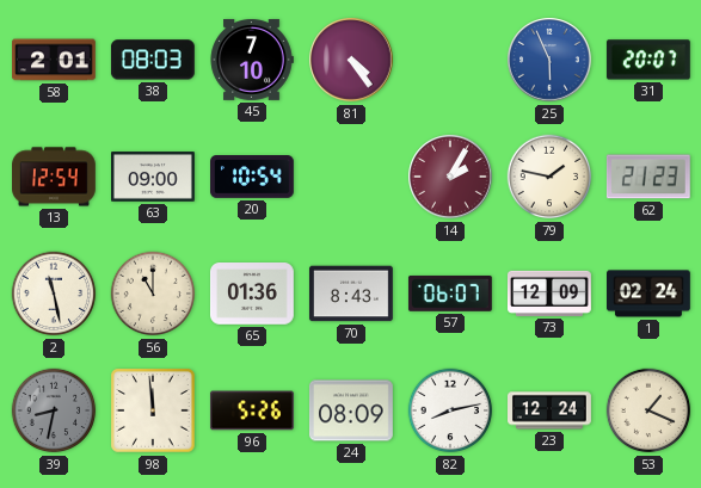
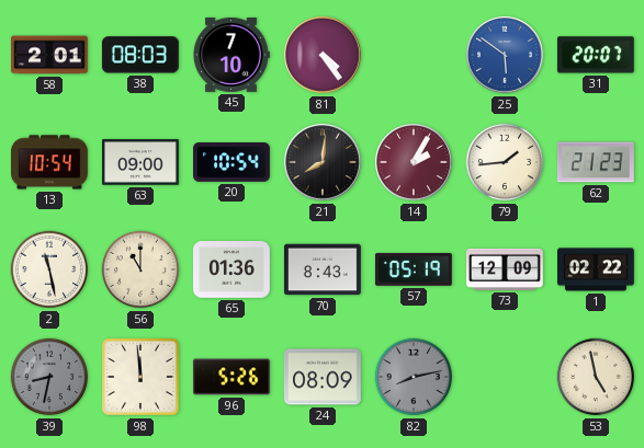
25: 5:56 -> 5:51 (505, 55)
13: 12:54 -> 10:54 (50, 162)
21: none -> 8:01 (323, 162)
79: 1:47 -> 1:44 (505, 162)
57: 06:07 -> 05:19 (414, 269)
1: 02:24 -> 02:22 (597, 269)
82 dial: white -> grey (414, 377)
23: 12:24 -> none (551, 410)
53: 1:19 -> 4:58 (596, 377)
